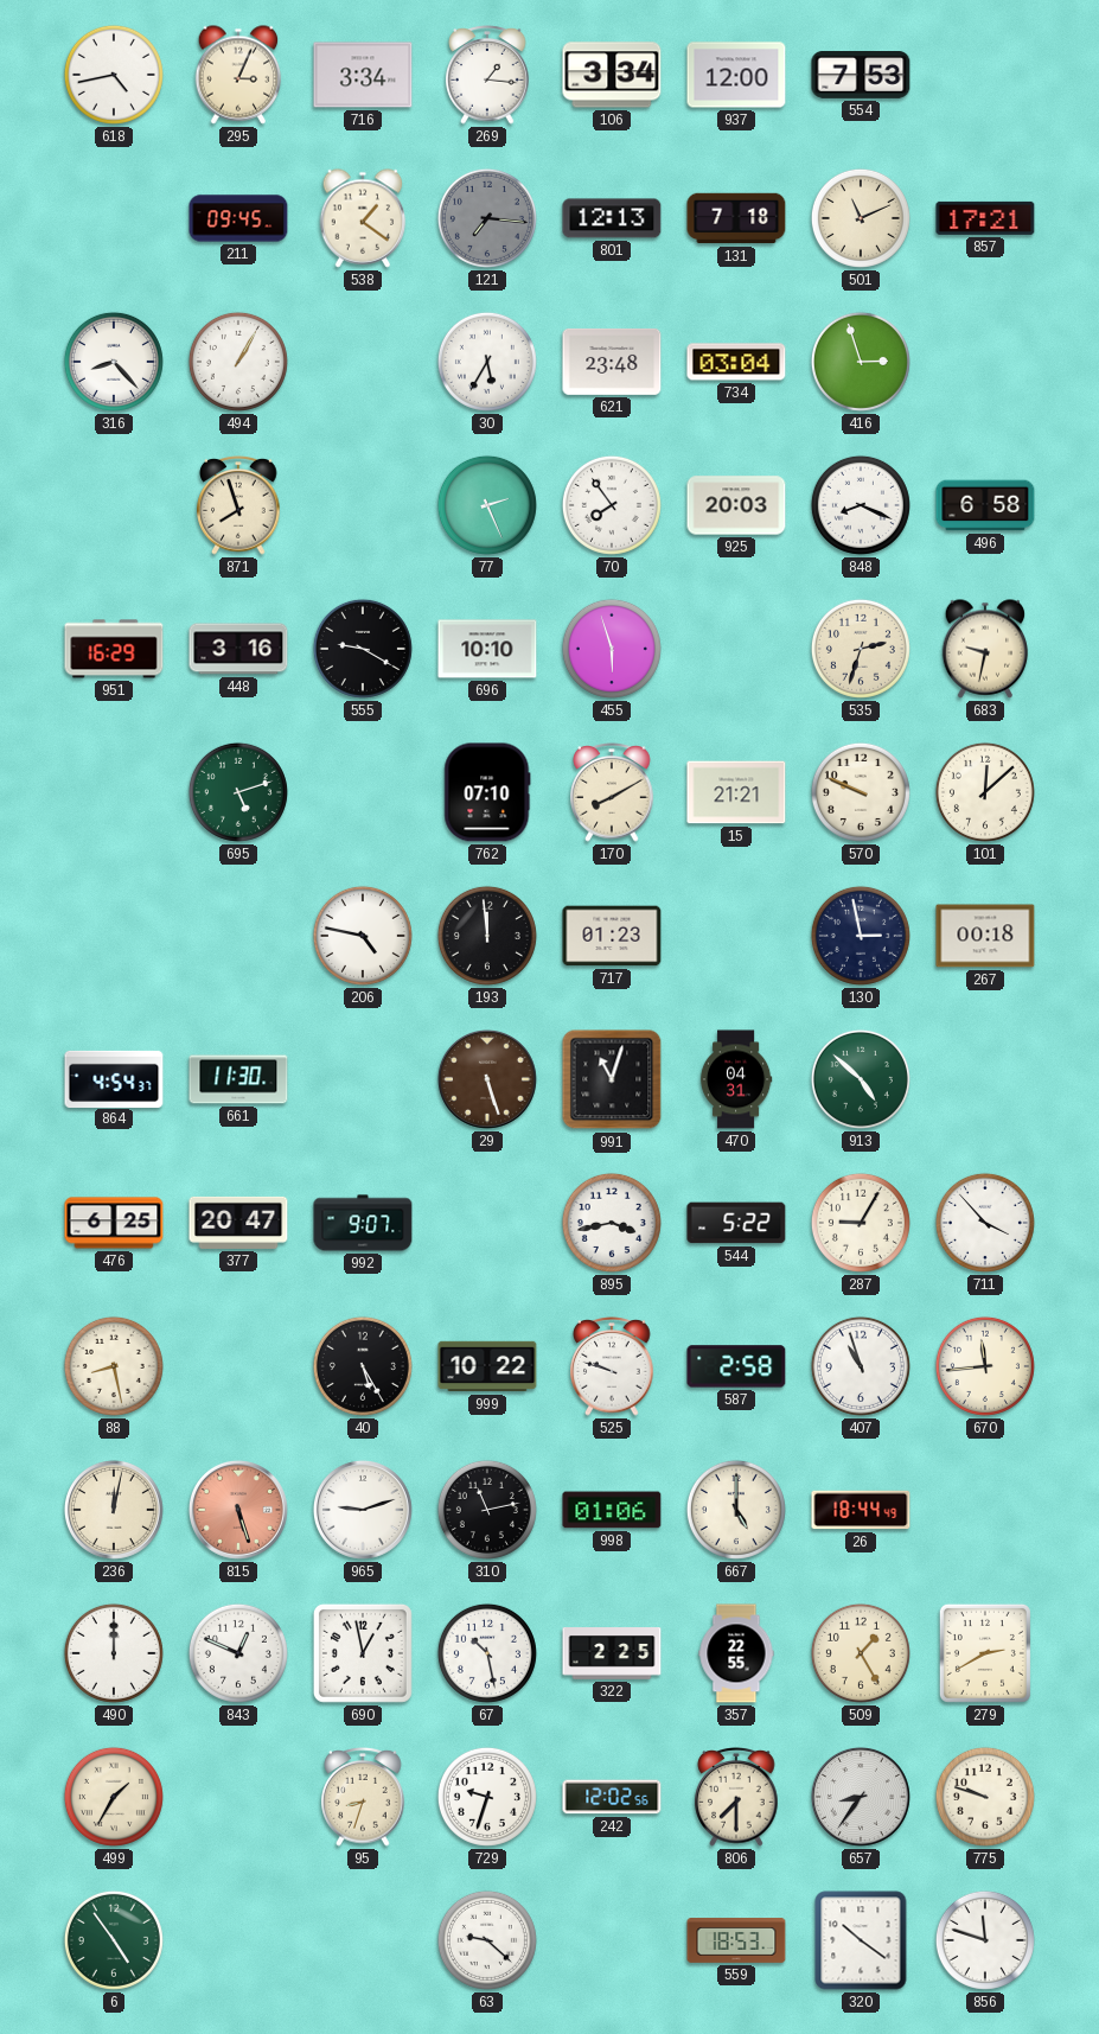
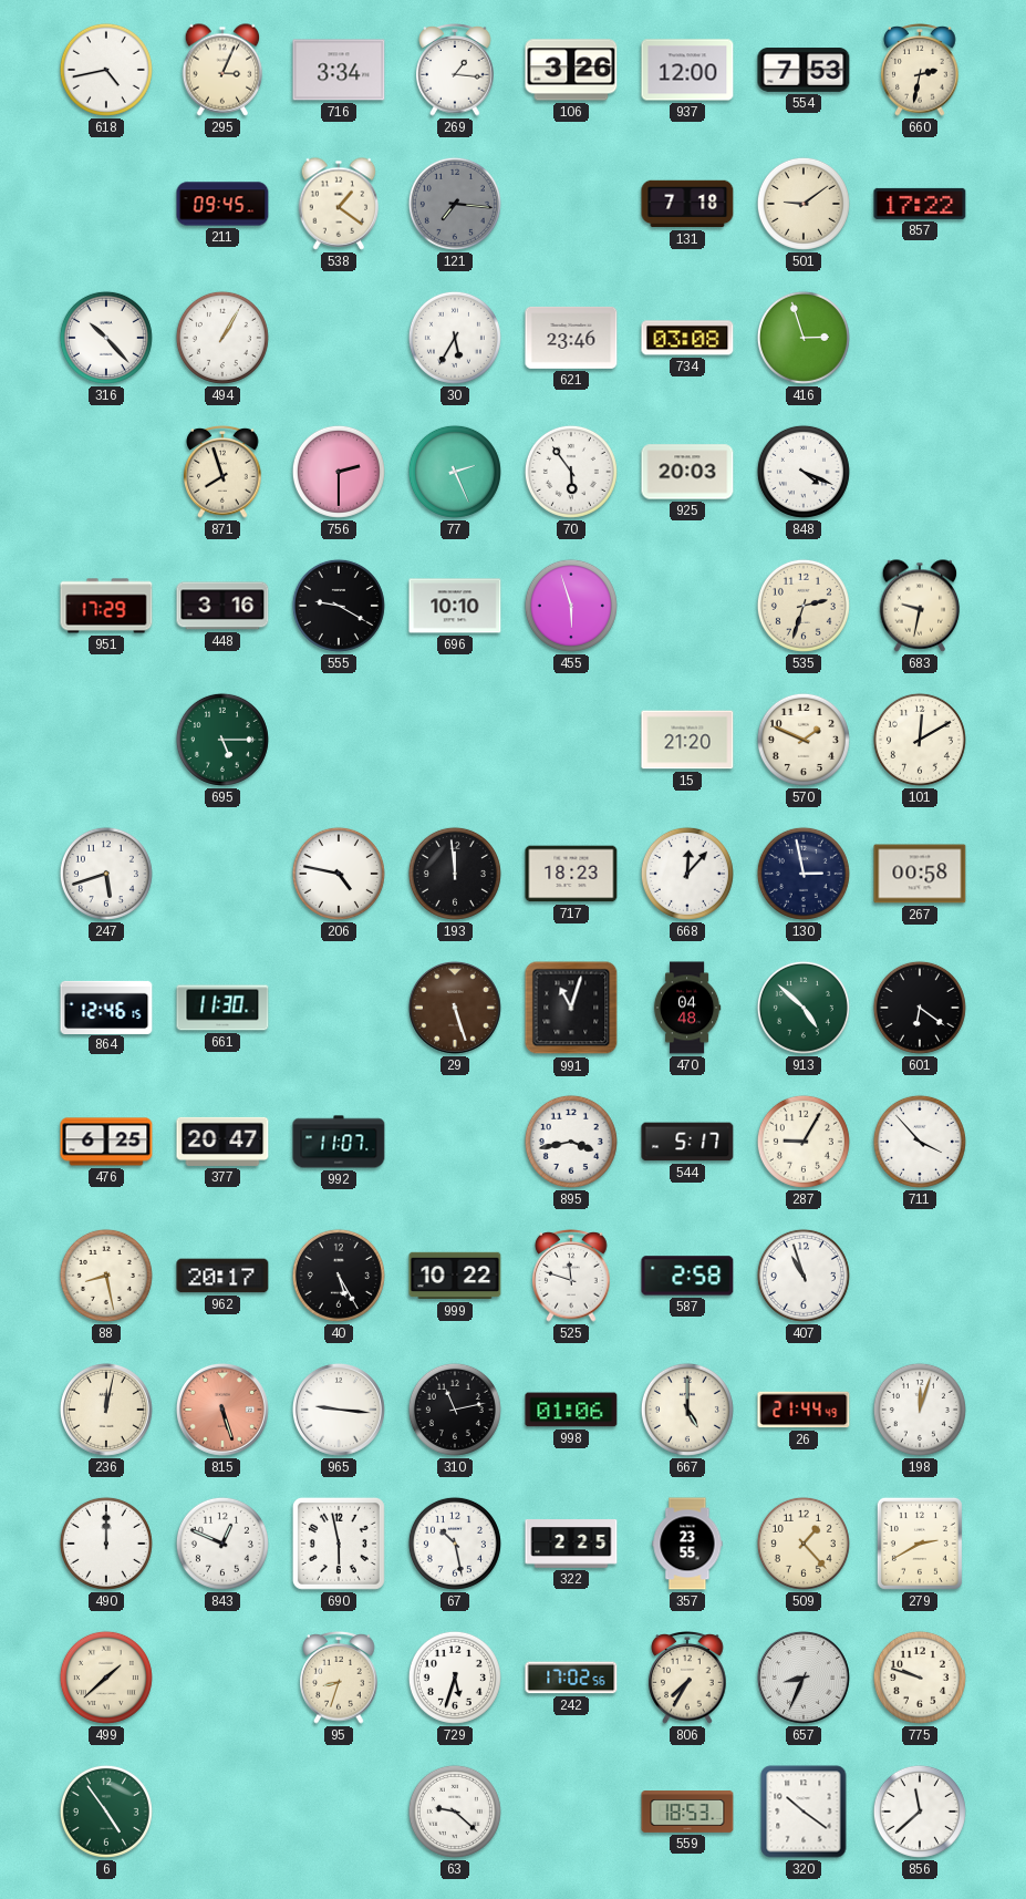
106: 3:34 -> 3:26 (571, 70)
660: none -> 2:32 (920, 70)
801: 12:13 -> none (612, 218)
501: 11:11 -> 9:09 (804, 204)
857: 17:21 -> 17:22 (920, 204)
316: 8:23 -> 10:23 (106, 338)
621: 23:48 -> 23:46 (571, 338)
734: 03:04 -> 03:08 (687, 338)
756: none -> 2:30 (339, 472)
70: 7:54 -> 5:54 (571, 472)
848: 8:19 -> 4:19 (804, 472)
496: 6:58 -> none (985, 505)
951: 16:29 -> 17:29 (106, 606)
695: 5:12 -> 5:15 (222, 740)
762: 07:10 -> none (487, 792)
170: 8:10 -> none (612, 792)
15: 21:21 -> 21:20 (687, 740)
570: 9:49 -> 1:49 (804, 740)
101: 12:08 -> 12:10 (920, 740)
247: none -> 5:42 (106, 874)
717: 01:23 -> 18:23 (571, 874)
668: none -> 12:07 (687, 874)
267: 00:18 -> 00:58 (920, 874)
864: 4:54 -> 12:46 (106, 1007)
470: 04:31 -> 04:48 (687, 1008)
601: none -> 6:21 (920, 1008)
992: 9:07 -> 11:07 (339, 1142)
544: 5:22 -> 5:17 (687, 1142)
962: none -> 20:17 (222, 1276)
525: 9:48 -> 11:48 (571, 1276)
670: 11:44 -> none (985, 1366)
965: 9:12 -> 9:16 (339, 1410)
26: 18:44 -> 21:44 (804, 1410)
198: none -> 12:03 (920, 1410)
690: 12:58 -> 5:58 (339, 1544)
357: 22:55 -> 23:55 (687, 1544)
509: 1:25 -> 1:23 (804, 1544)
499: 1:35 -> 1:38 (106, 1678)
729: 9:33 -> 5:33 (455, 1678)
242: 12:02 -> 17:02 (571, 1678)
806: 7:30 -> 7:35 (687, 1678)
657: 8:36 -> 8:34 (804, 1678)
856: 11:48 -> 11:38 (920, 1812)
